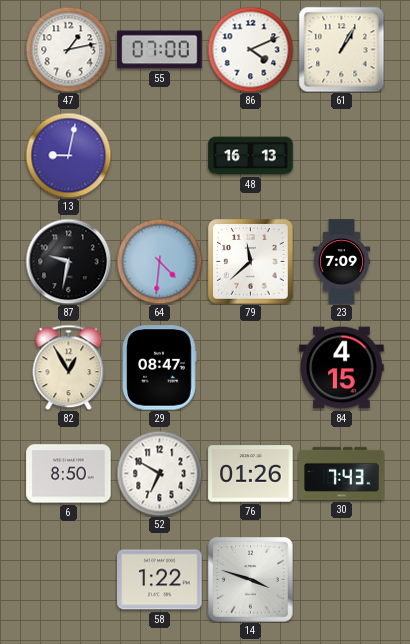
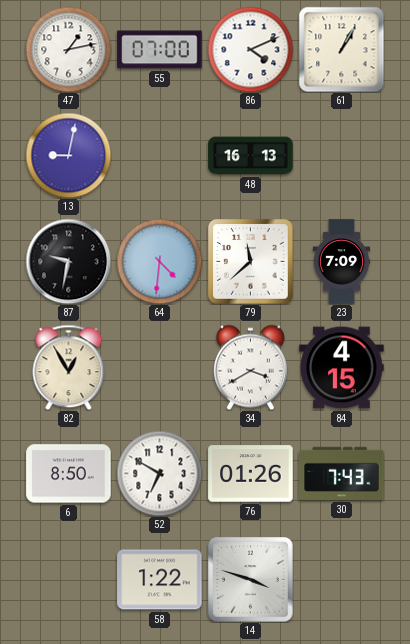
29: 08:47 -> none (159, 368)
34: none -> 3:40 (250, 367)
